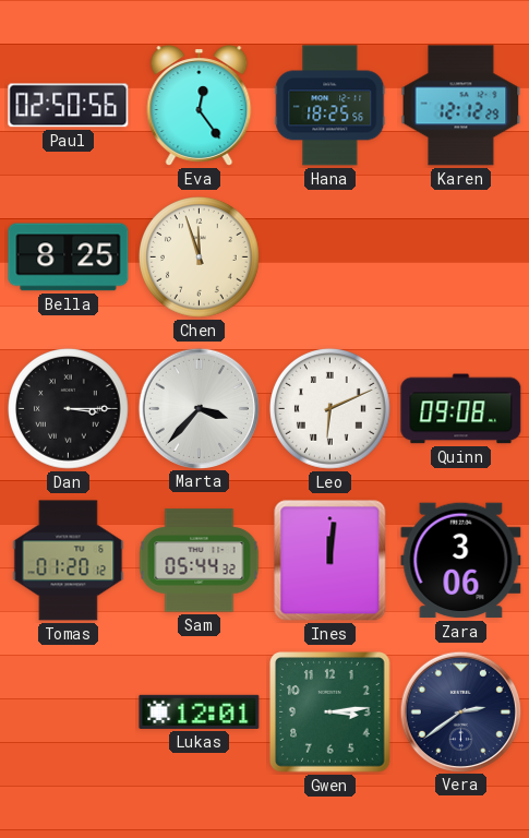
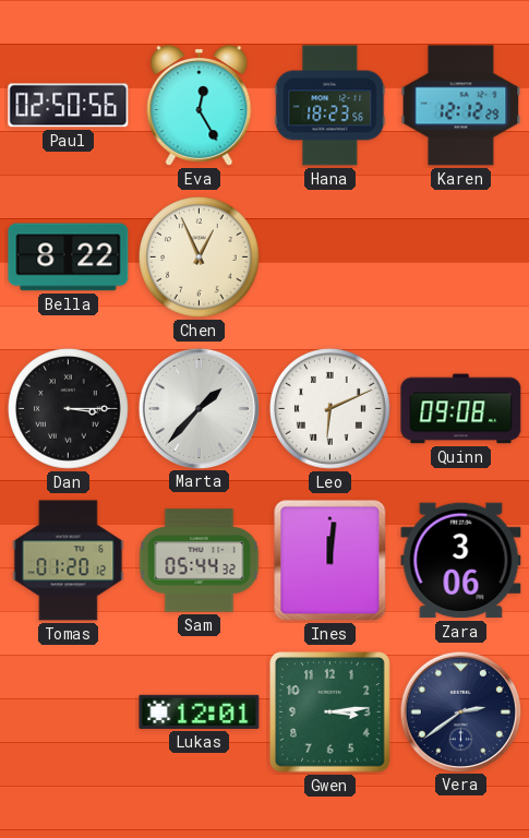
Eva: 12:24 -> 12:25 (200, 106)
Hana: 18:25 -> 18:23 (330, 106)
Bella: 8:25 -> 8:22 (69, 258)
Chen: 11:57 -> 12:56 (200, 258)
Marta: 3:37 -> 1:37 (199, 408)
